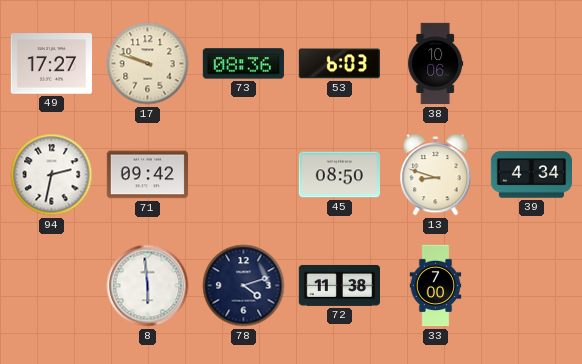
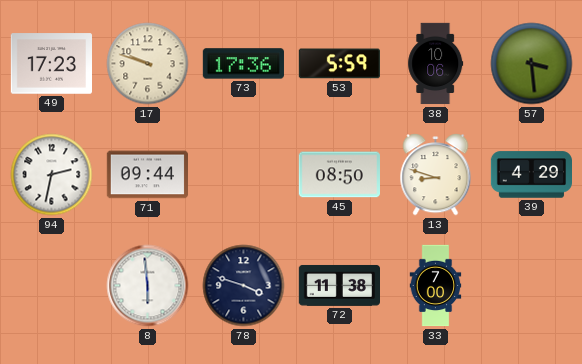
49: 17:27 -> 17:23 (51, 64)
73: 08:36 -> 17:36 (243, 64)
53: 6:03 -> 5:59 (339, 64)
57: none -> 3:29 (532, 64)
71: 09:42 -> 09:44 (147, 175)
39: 4:34 -> 4:29 (532, 175)
78: 4:12 -> 3:48 (244, 286)
